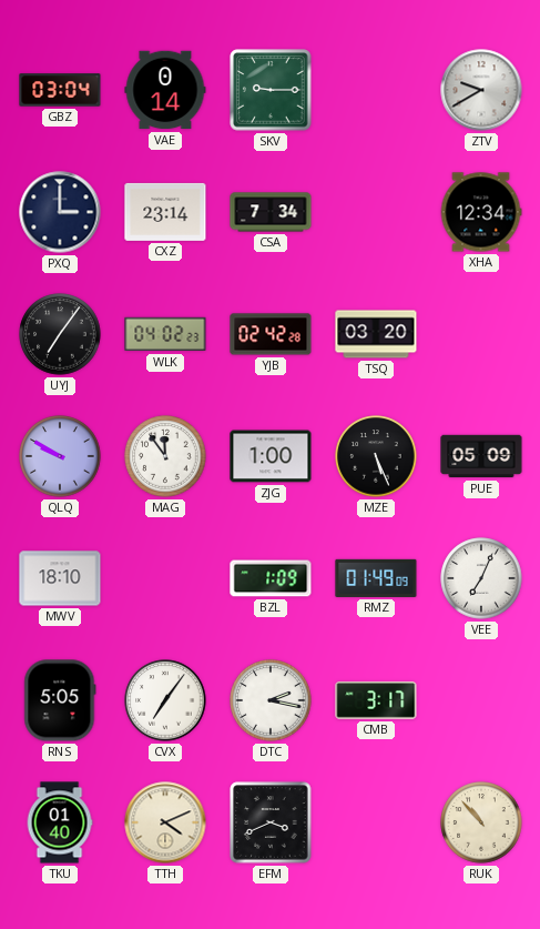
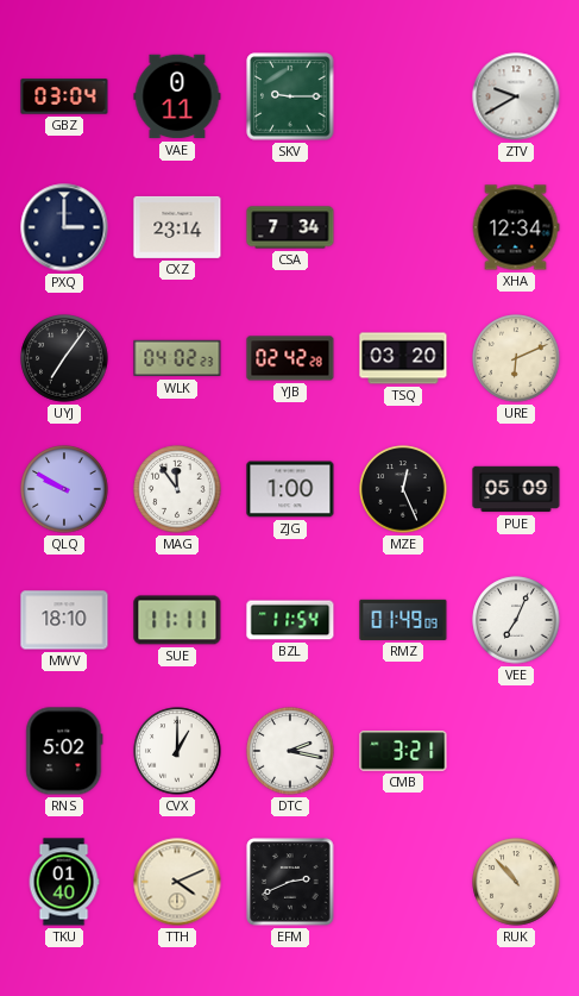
VAE: 0:14 -> 0:11 (177, 96)
URE: none -> 6:11 (516, 358)
MZE: 5:26 -> 12:26 (403, 489)
SUE: none -> 11:11 (177, 620)
BZL: 1:09 -> 11:54 (290, 620)
RNS: 5:05 -> 5:02 (64, 751)
CVX: 7:06 -> 1:00 (177, 751)
CMB: 3:17 -> 3:21 (403, 751)
EFM: 3:41 -> 2:41 (290, 882)
